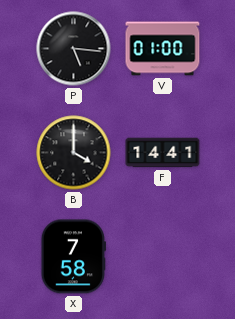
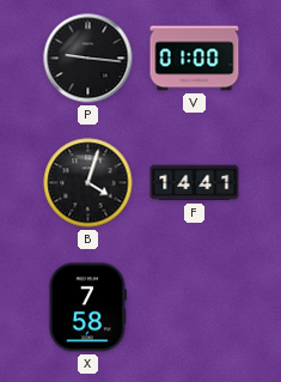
P: 5:16 -> 9:16 (88, 59)
B: 4:00 -> 4:03 (88, 183)
